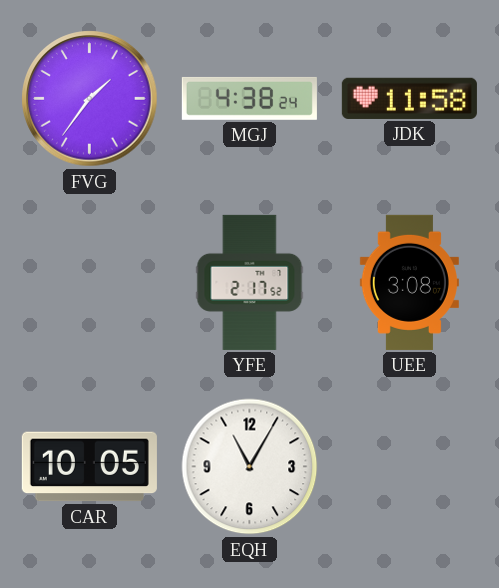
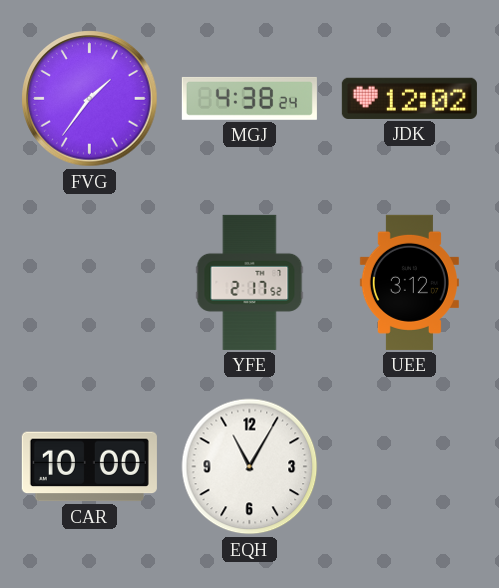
JDK: 11:58 -> 12:02 (409, 98)
UEE: 3:08 -> 3:12 (409, 282)
CAR: 10:05 -> 10:00 (89, 467)
